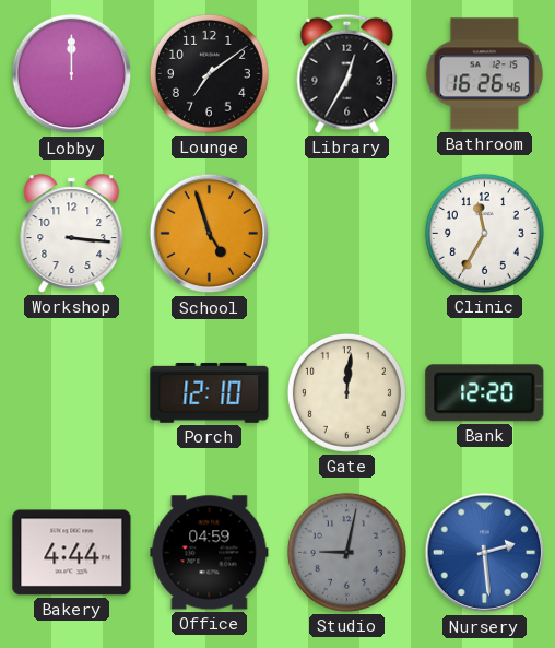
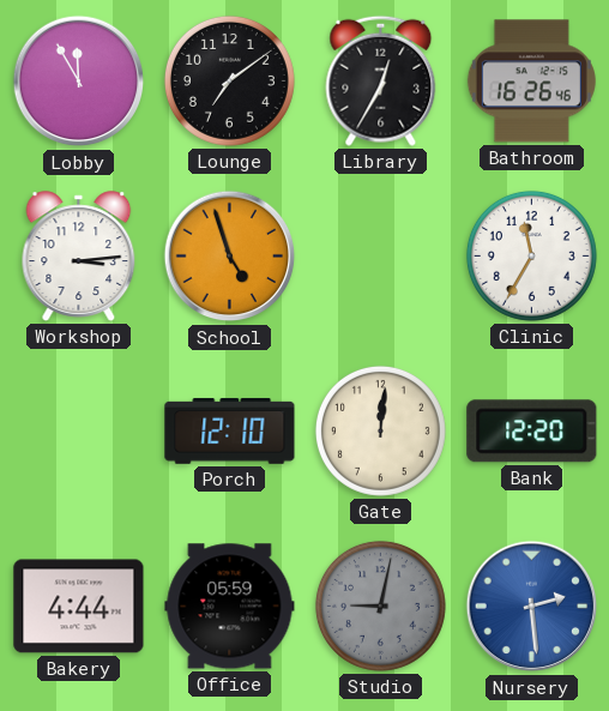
Lobby: 12:00 -> 11:55 (79, 82)
Workshop: 3:16 -> 3:14 (79, 257)
Office: 04:59 -> 05:59 (230, 607)
